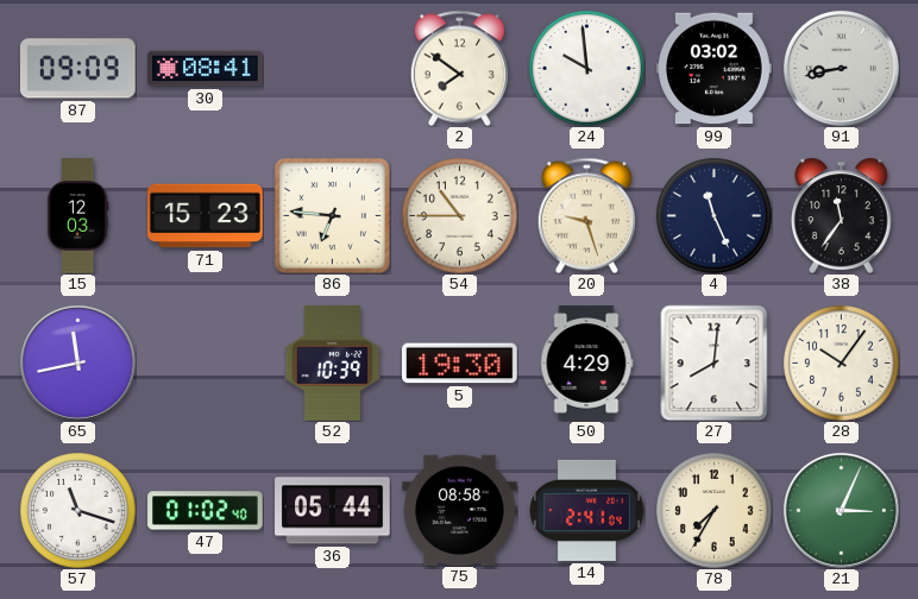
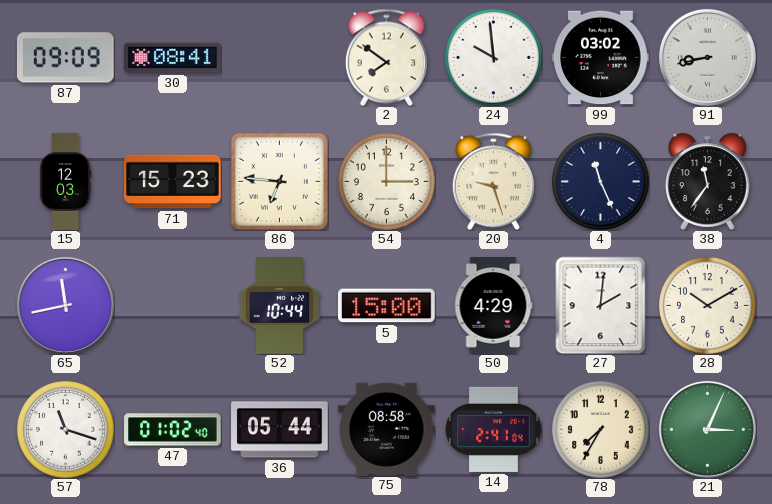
54: 10:45 -> 3:00 (387, 182)
52: 10:39 -> 10:44 (280, 306)
5: 19:30 -> 15:00 (387, 306)
27: 8:01 -> 2:01 (601, 305)
28: 10:06 -> 10:10 (708, 306)
